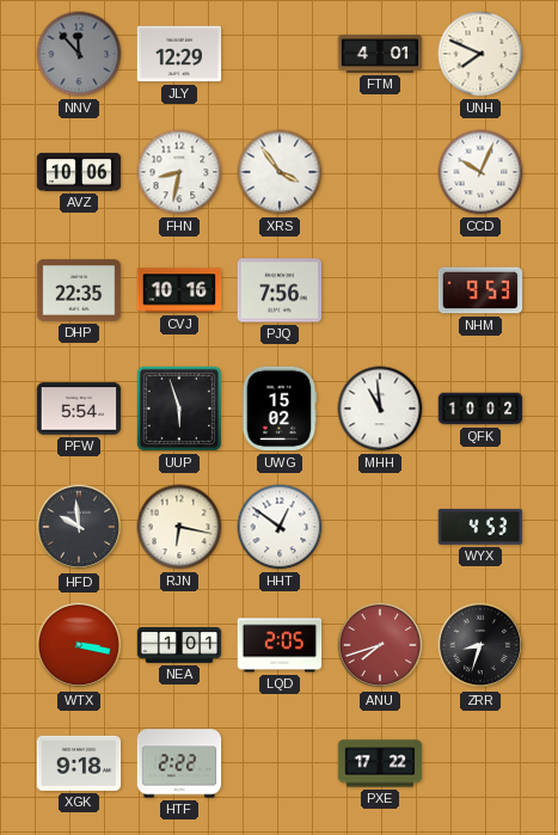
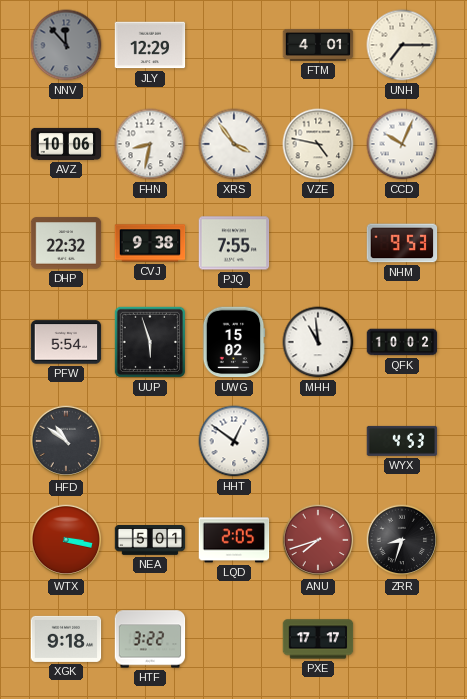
UNH: 7:49 -> 7:15 (402, 45)
VZE: none -> 4:47 (318, 144)
DHP: 22:35 -> 22:32 (66, 243)
CVJ: 10:16 -> 9:38 (150, 243)
PJQ: 7:56 -> 7:55 (234, 243)
HFD: 9:59 -> 10:51 (66, 441)
RJN: 6:17 -> none (179, 527)
NEA: 1:01 -> 5:01 (150, 540)
HTF: 2:22 -> 3:22 (150, 639)
PXE: 17:22 -> 17:17 (318, 639)
